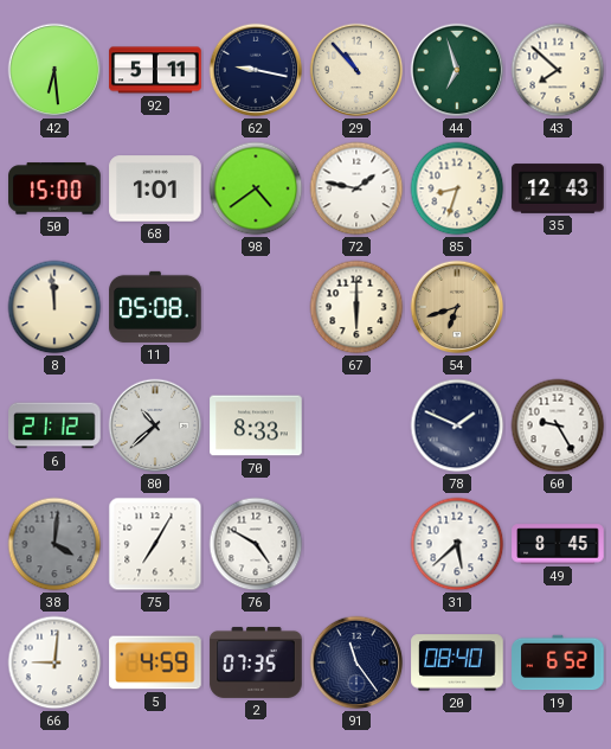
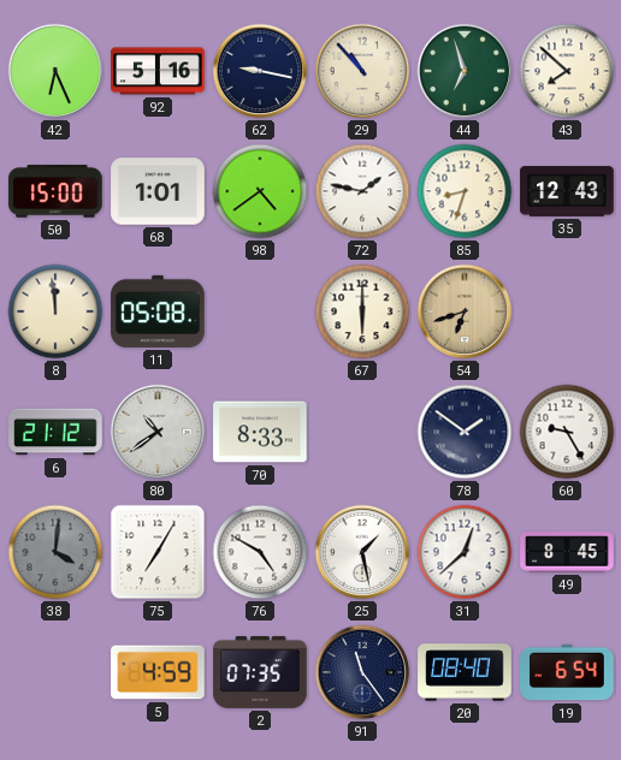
42: 6:29 -> 6:26 (55, 71)
92: 5:11 -> 5:16 (158, 71)
80: 10:38 -> 10:39 (158, 432)
78: 1:49 -> 1:51 (465, 432)
25: none -> 1:28 (362, 552)
31: 5:38 -> 12:38 (465, 552)
66: 9:01 -> none (54, 662)
19: 6:52 -> 6:54 (567, 672)
